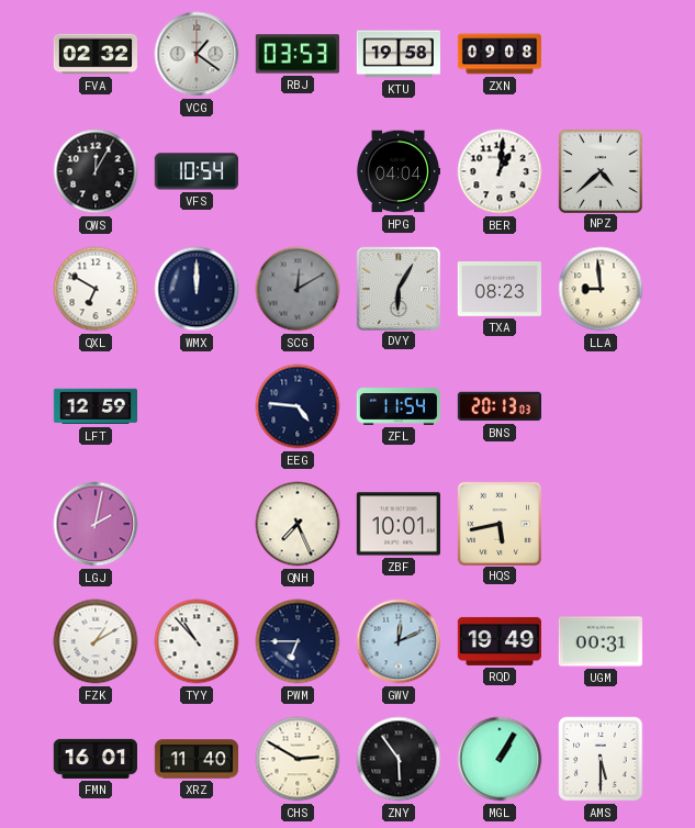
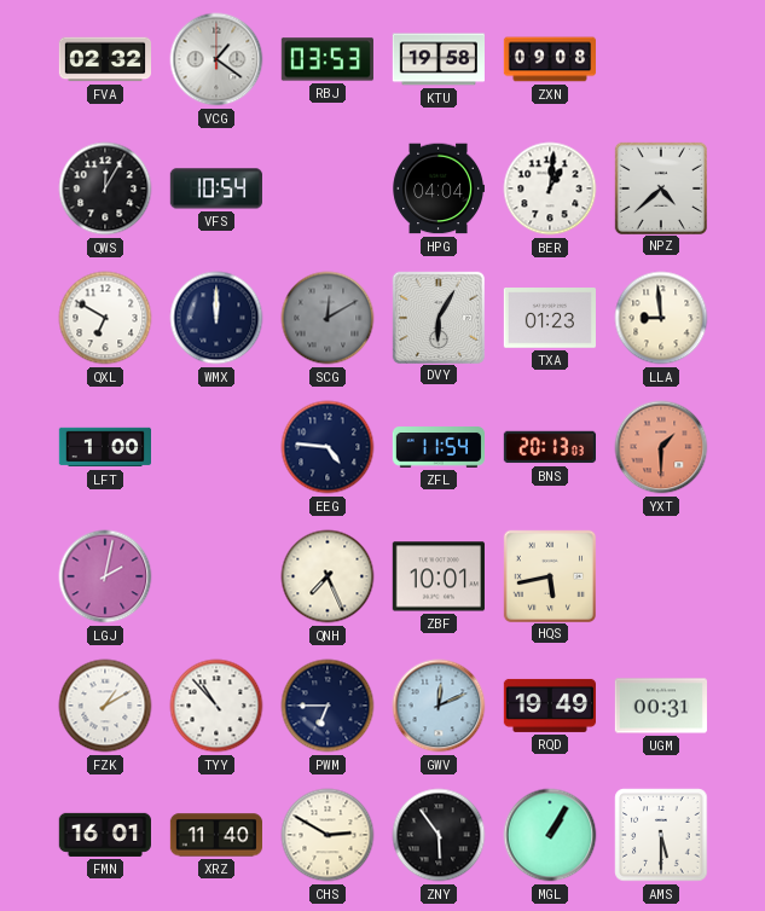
TXA: 08:23 -> 01:23 (549, 319)
LFT: 12:59 -> 1:00 (104, 447)
YXT: none -> 1:30 (661, 447)
